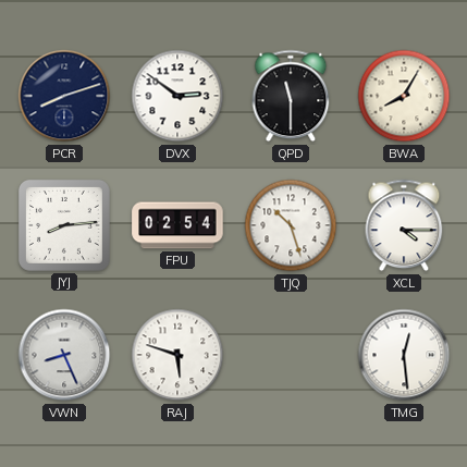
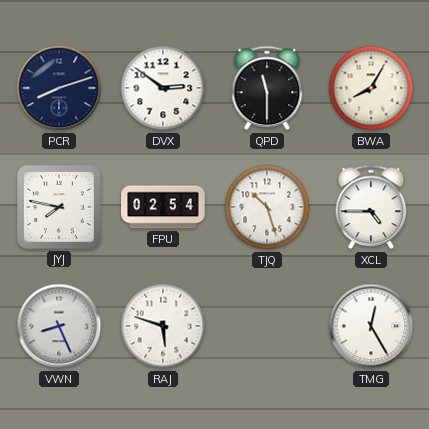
JYJ: 8:14 -> 7:47 (59, 207)
XCL: 4:15 -> 4:45 (371, 207)
TMG: 12:29 -> 12:25 (371, 326)
